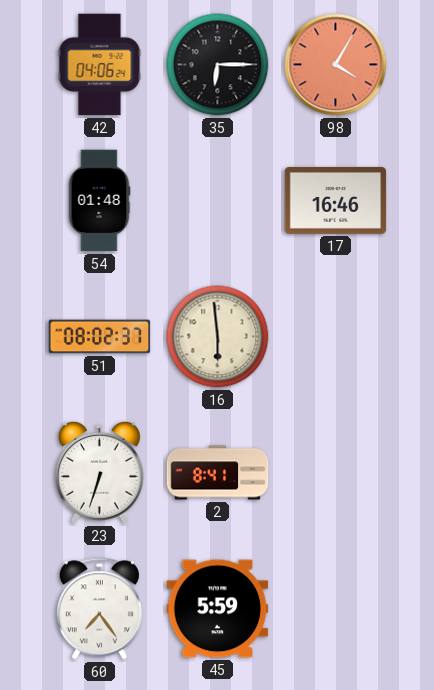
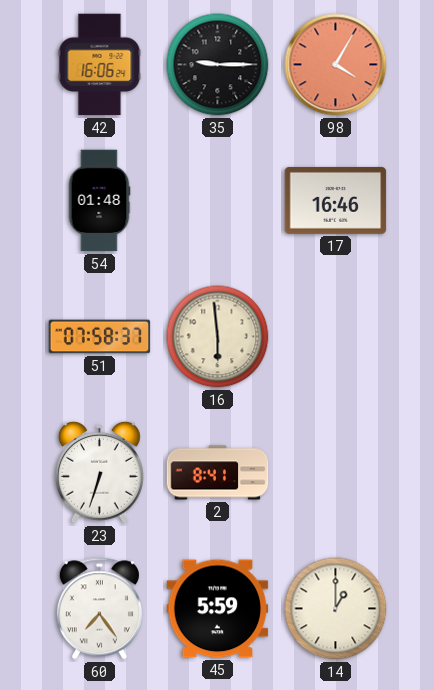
42: 04:06 -> 16:06 (100, 65)
35: 6:15 -> 9:15 (218, 65)
51: 08:02 -> 07:58 (100, 337)
14: none -> 1:00 (336, 609)
